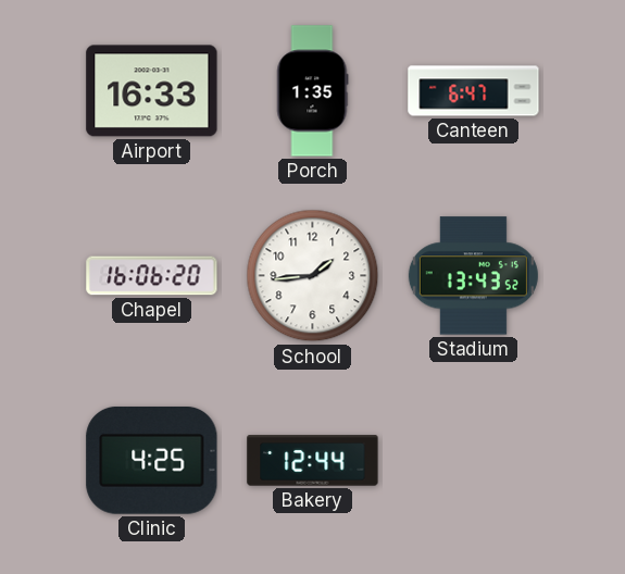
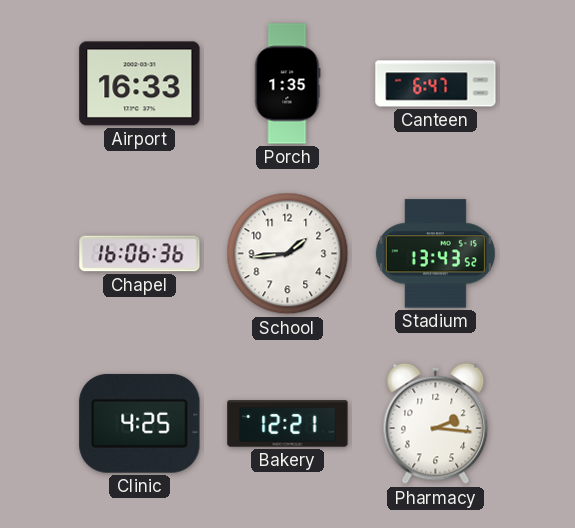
Chapel: 16:06:20 -> 16:06:36 (140, 254)
Bakery: 12:44 -> 12:21 (288, 424)
Pharmacy: none -> 2:16 (436, 424)
